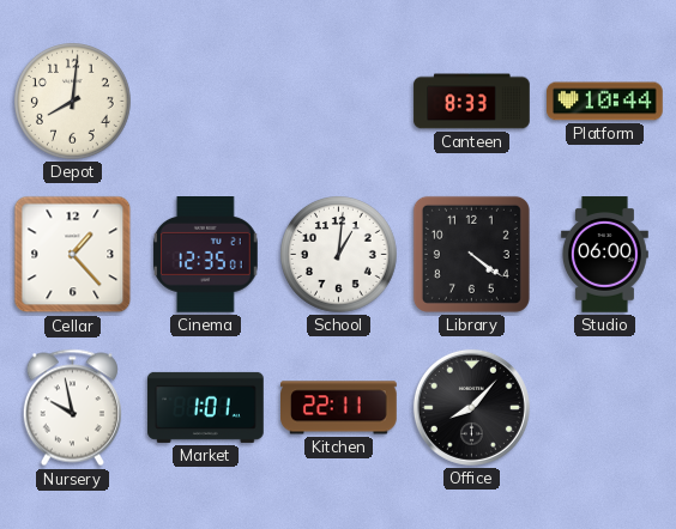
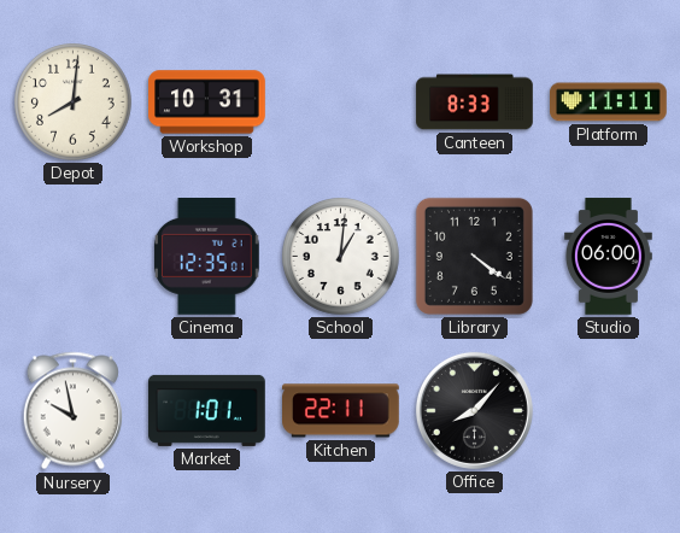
Workshop: none -> 10:31 (207, 102)
Platform: 10:44 -> 11:11 (609, 102)
Cellar: 1:23 -> none (73, 255)
